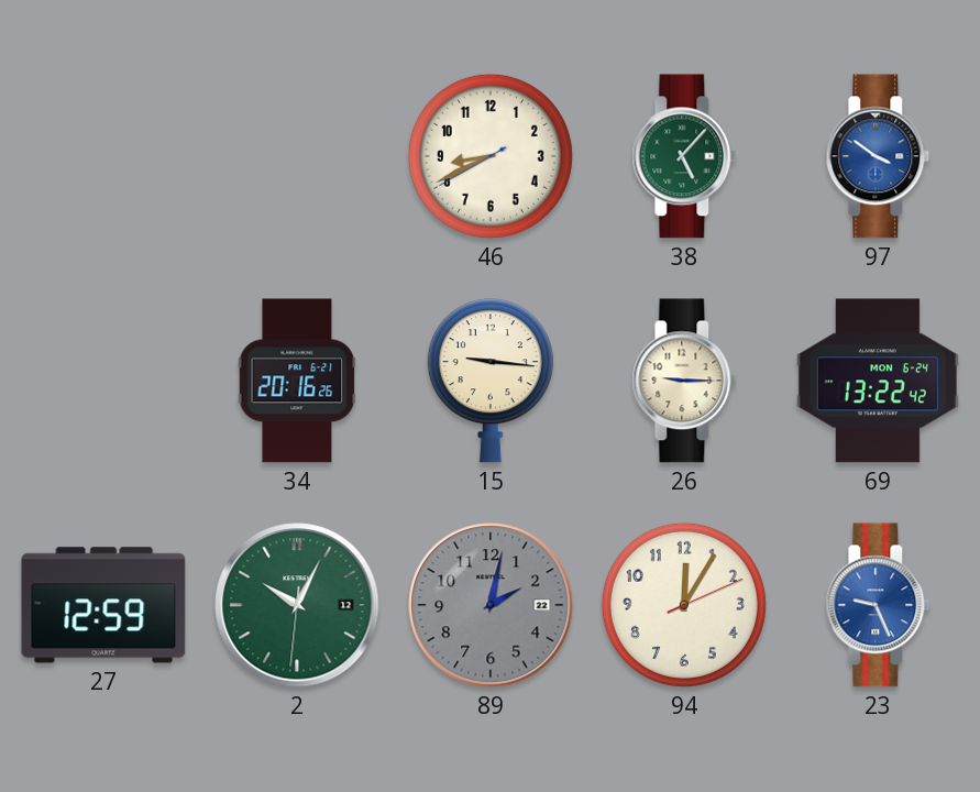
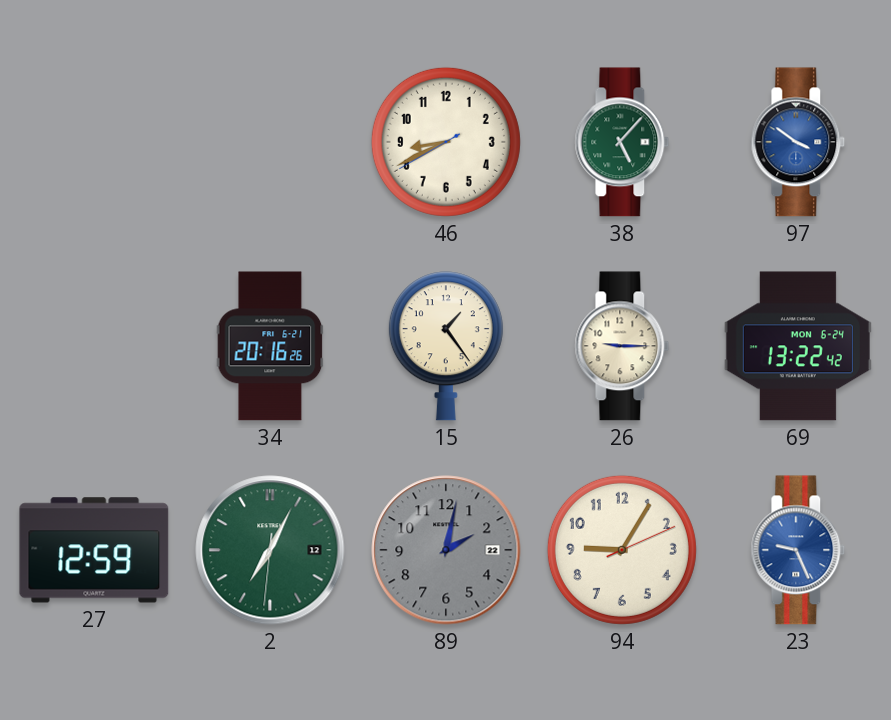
15: 9:16 -> 1:24 (446, 346)
2: 10:04 -> 7:04 (270, 550)
94: 12:05 -> 9:05 (622, 550)
